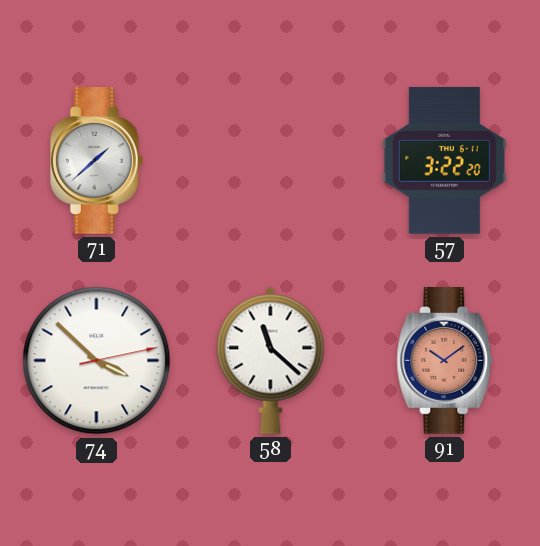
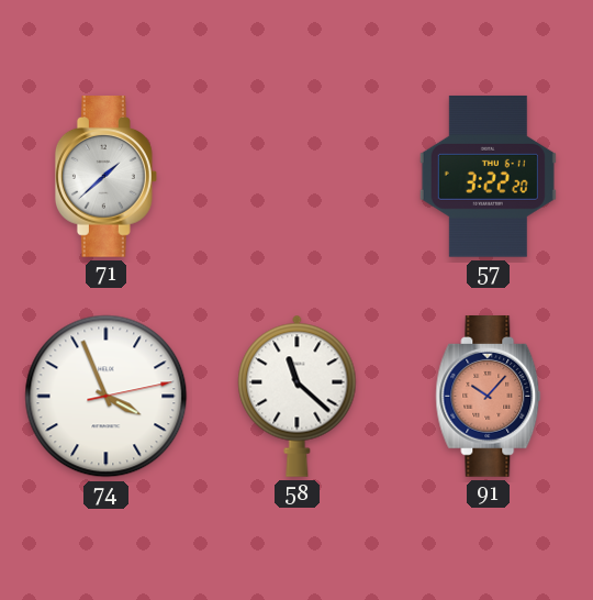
74: 3:52 -> 3:56 (107, 397)
91: 10:09 -> 10:07 (489, 397)
